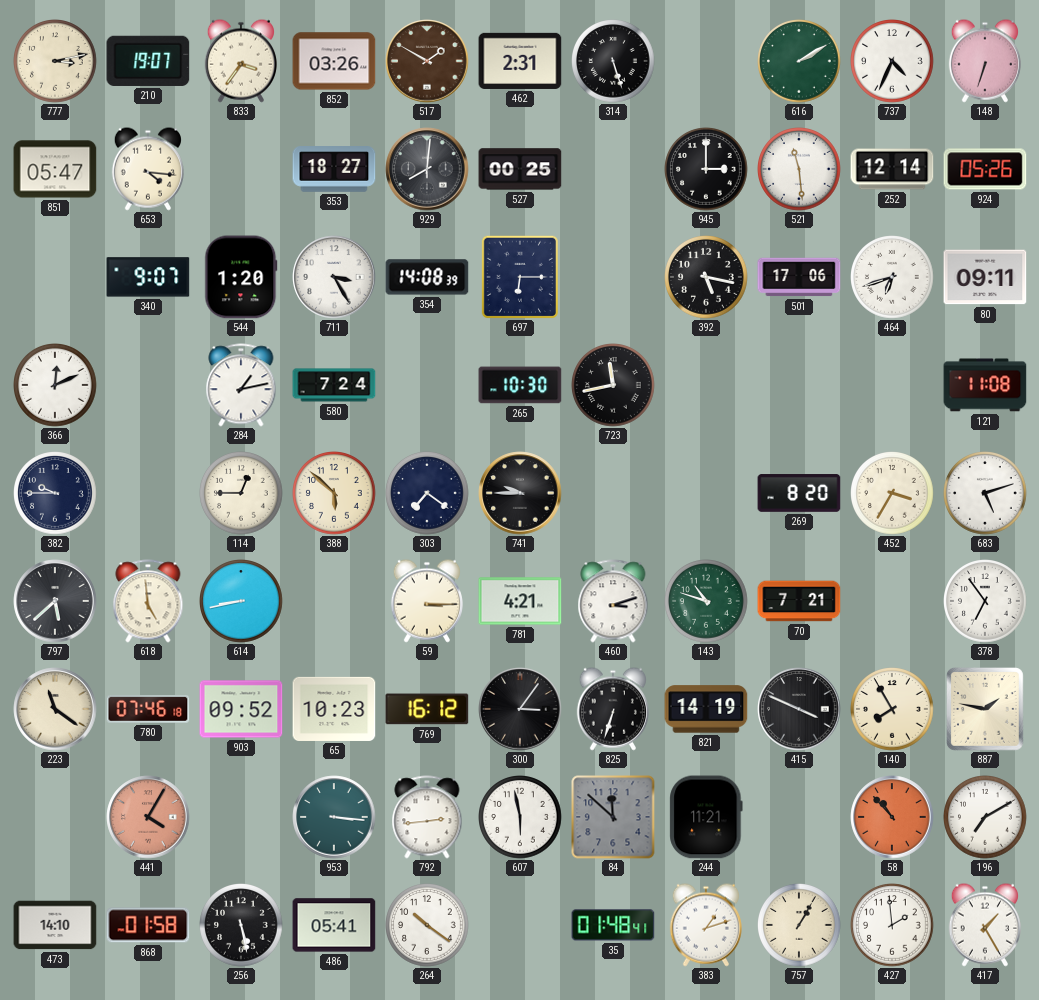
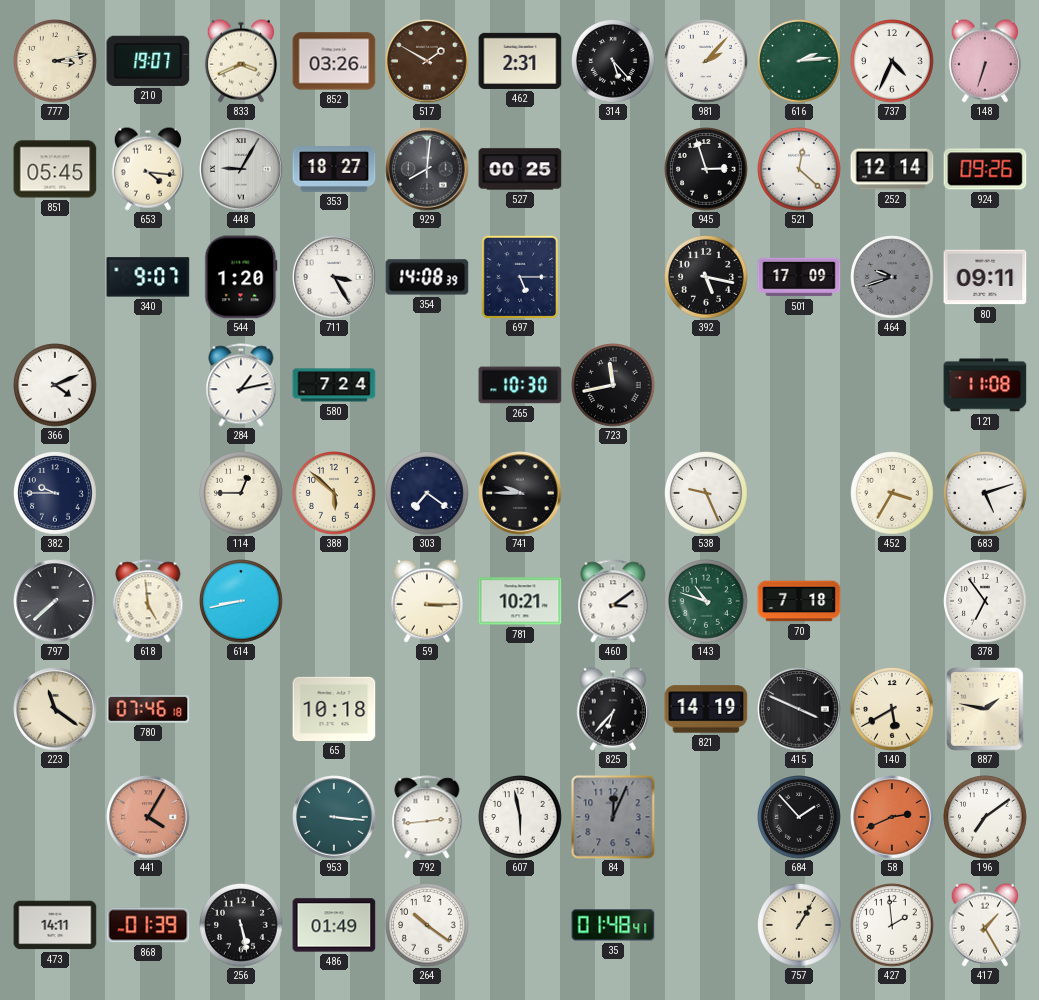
833: 3:36 -> 3:41 (241, 61)
314: 5:27 -> 5:23 (614, 62)
981: none -> 2:07 (707, 62)
616: 2:10 -> 2:14 (800, 62)
851: 05:47 -> 05:45 (55, 169)
448: none -> 9:05 (241, 169)
945: 3:00 -> 2:57 (707, 170)
521: 11:29 -> 12:22 (800, 170)
924: 05:26 -> 09:26 (985, 169)
697: 6:15 -> 5:15 (520, 276)
501: 17:06 -> 17:09 (799, 277)
464: 6:42 -> 9:42 (893, 278)
464 dial: white -> grey (893, 278)
366: 12:11 -> 4:11 (56, 386)
538: none -> 9:26 (707, 494)
269: 8:20 -> none (799, 493)
797: 5:38 -> 7:38 (55, 601)
781: 4:21 -> 10:21 (520, 601)
460: 3:12 -> 3:09 (613, 601)
70: 7:21 -> 7:18 (799, 601)
903: 09:52 -> none (241, 709)
65: 10:23 -> 10:18 (334, 709)
769: 16:12 -> none (427, 709)
300: 3:06 -> none (520, 709)
825: 6:33 -> 6:37 (613, 709)
140: 7:55 -> 5:40 (893, 710)
84: 11:52 -> 12:04 (613, 817)
244: 11:21 -> none (706, 817)
684: none -> 1:53 (800, 818)
58: 10:53 -> 2:41 (892, 817)
196: 7:10 -> 7:09 (986, 818)
473: 14:10 -> 14:11 (55, 925)
868: 01:58 -> 01:39 (148, 925)
486: 05:41 -> 01:49 (334, 925)
383: 1:12 -> none (706, 925)
